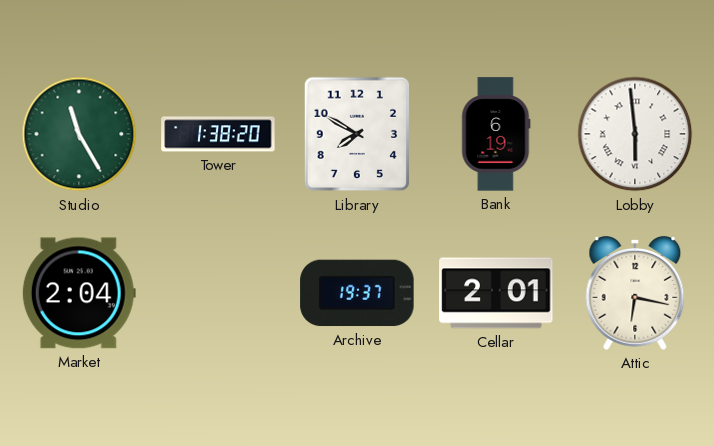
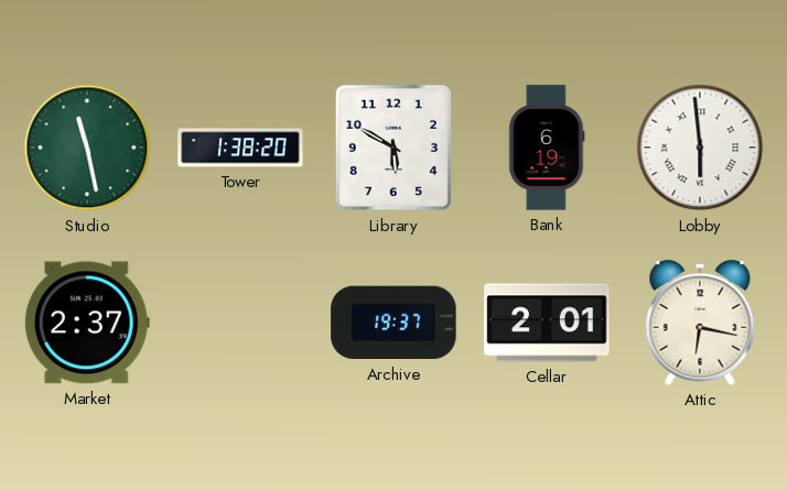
Studio: 11:25 -> 11:28 (87, 148)
Library: 7:50 -> 5:50 (394, 148)
Market: 2:04 -> 2:37 (87, 323)
